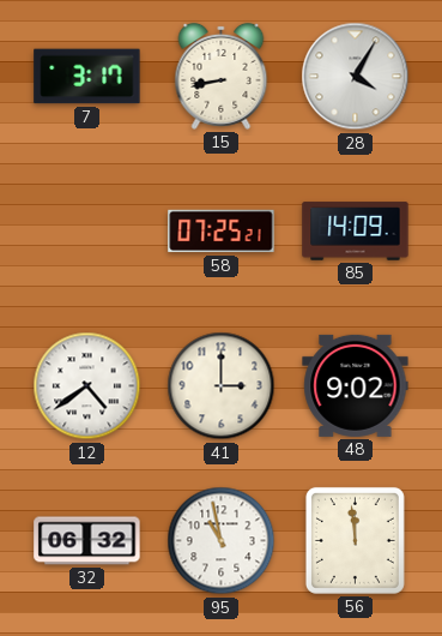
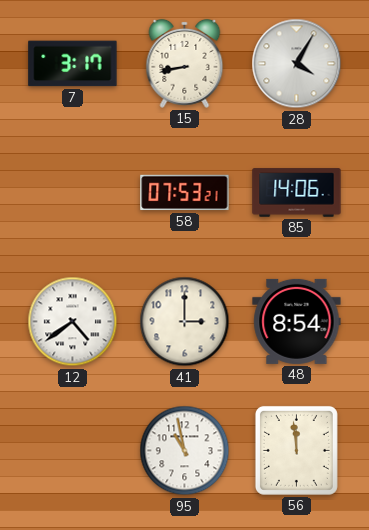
58: 07:25 -> 07:53 (185, 193)
85: 14:09 -> 14:06 (297, 193)
48: 9:02 -> 8:54 (297, 321)
32: 06:32 -> none (87, 541)
